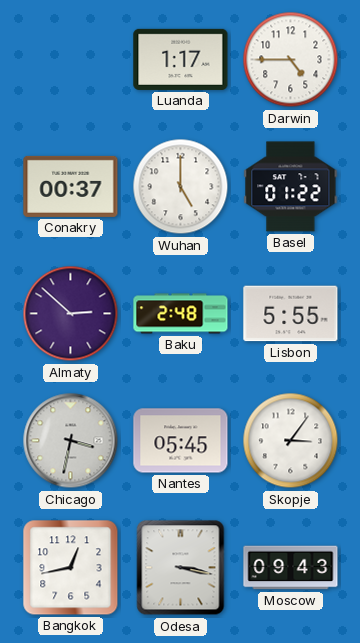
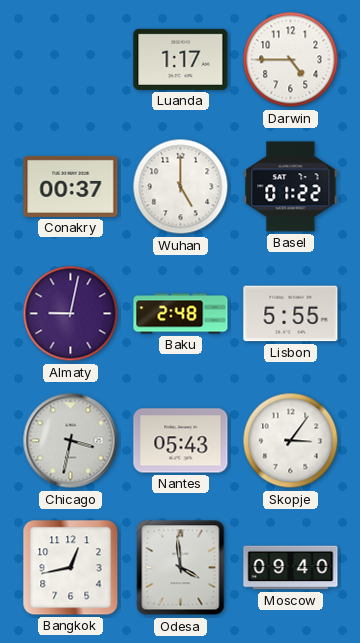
Almaty: 2:52 -> 9:02 (71, 314)
Nantes: 05:45 -> 05:43 (181, 441)
Odesa: 3:17 -> 3:59 (181, 568)
Moscow: 09:43 -> 09:40 (291, 568)
